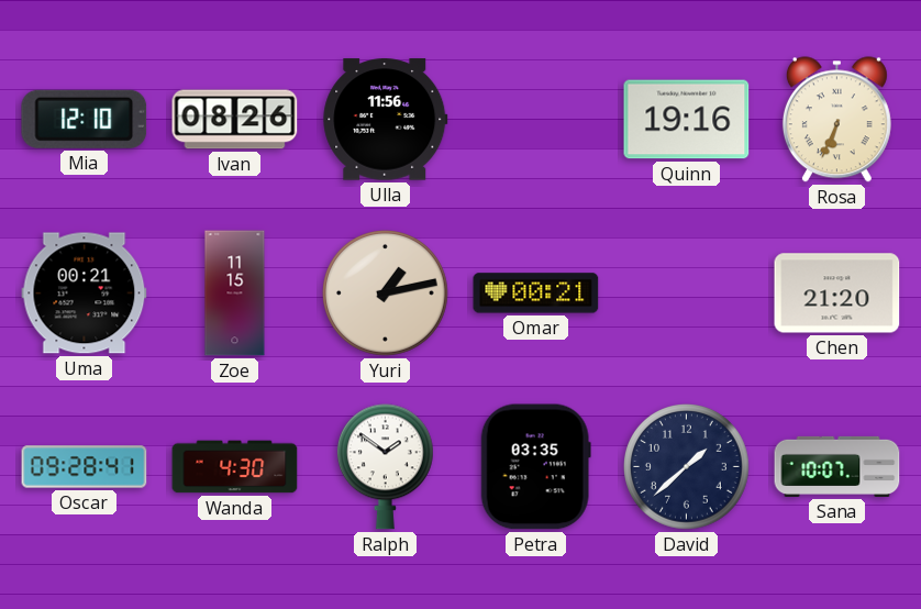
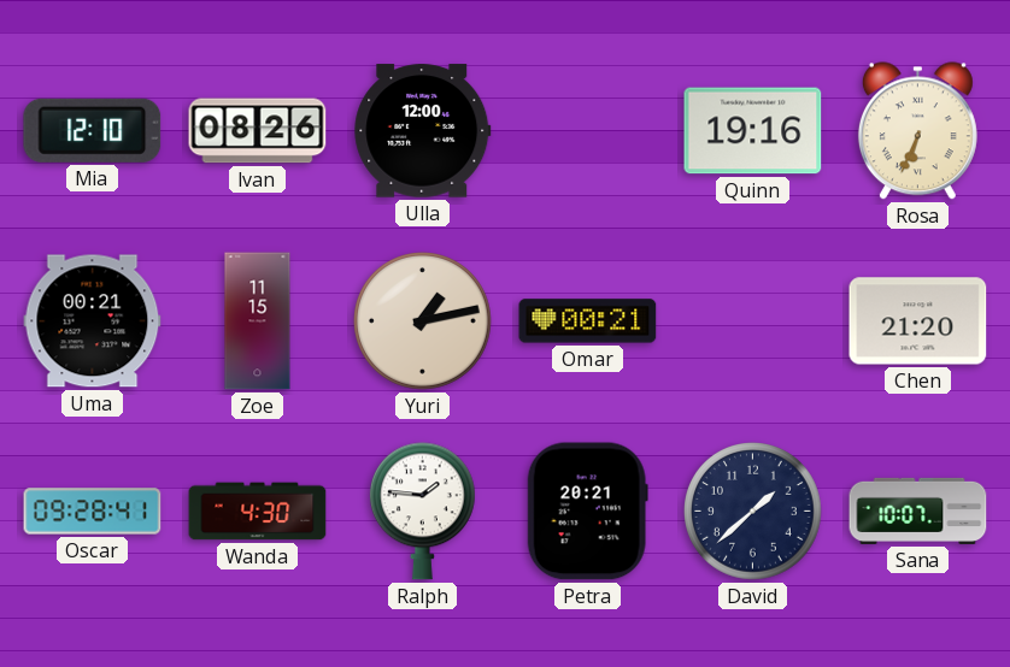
Ulla: 11:56 -> 12:00 (423, 131)
Ralph: 1:51 -> 1:46 (422, 512)
Petra: 03:35 -> 20:21 (587, 512)
